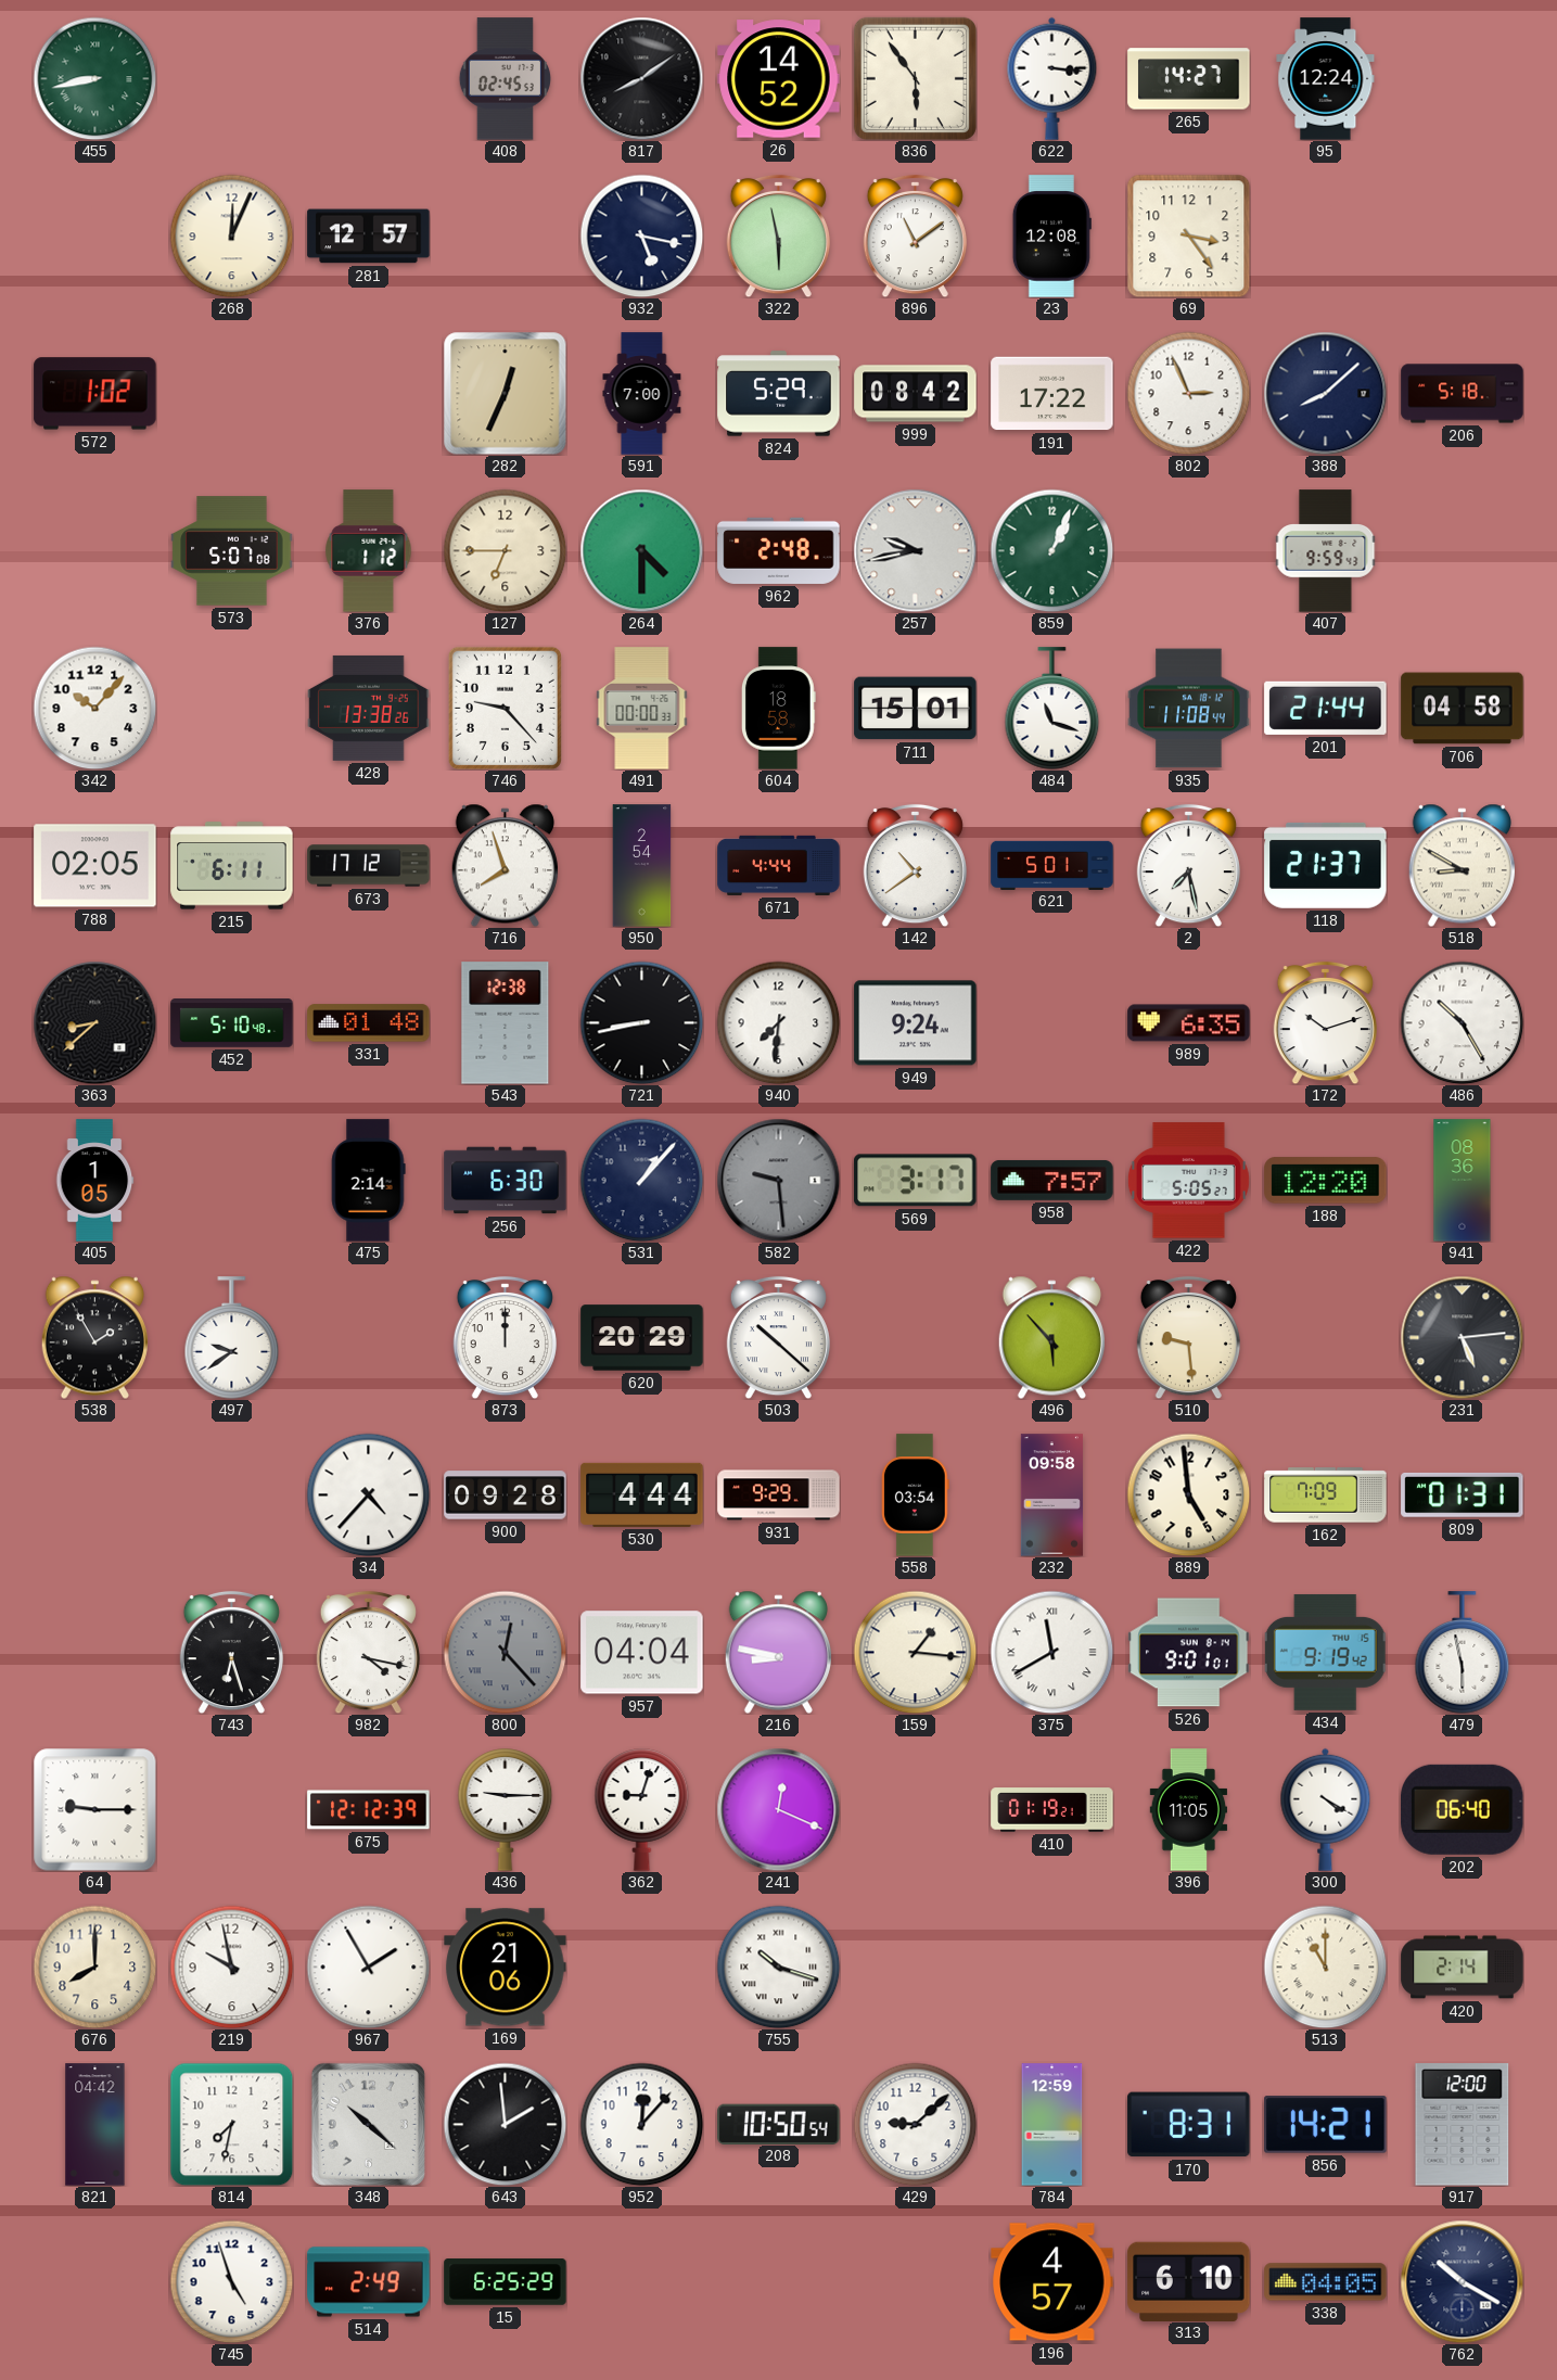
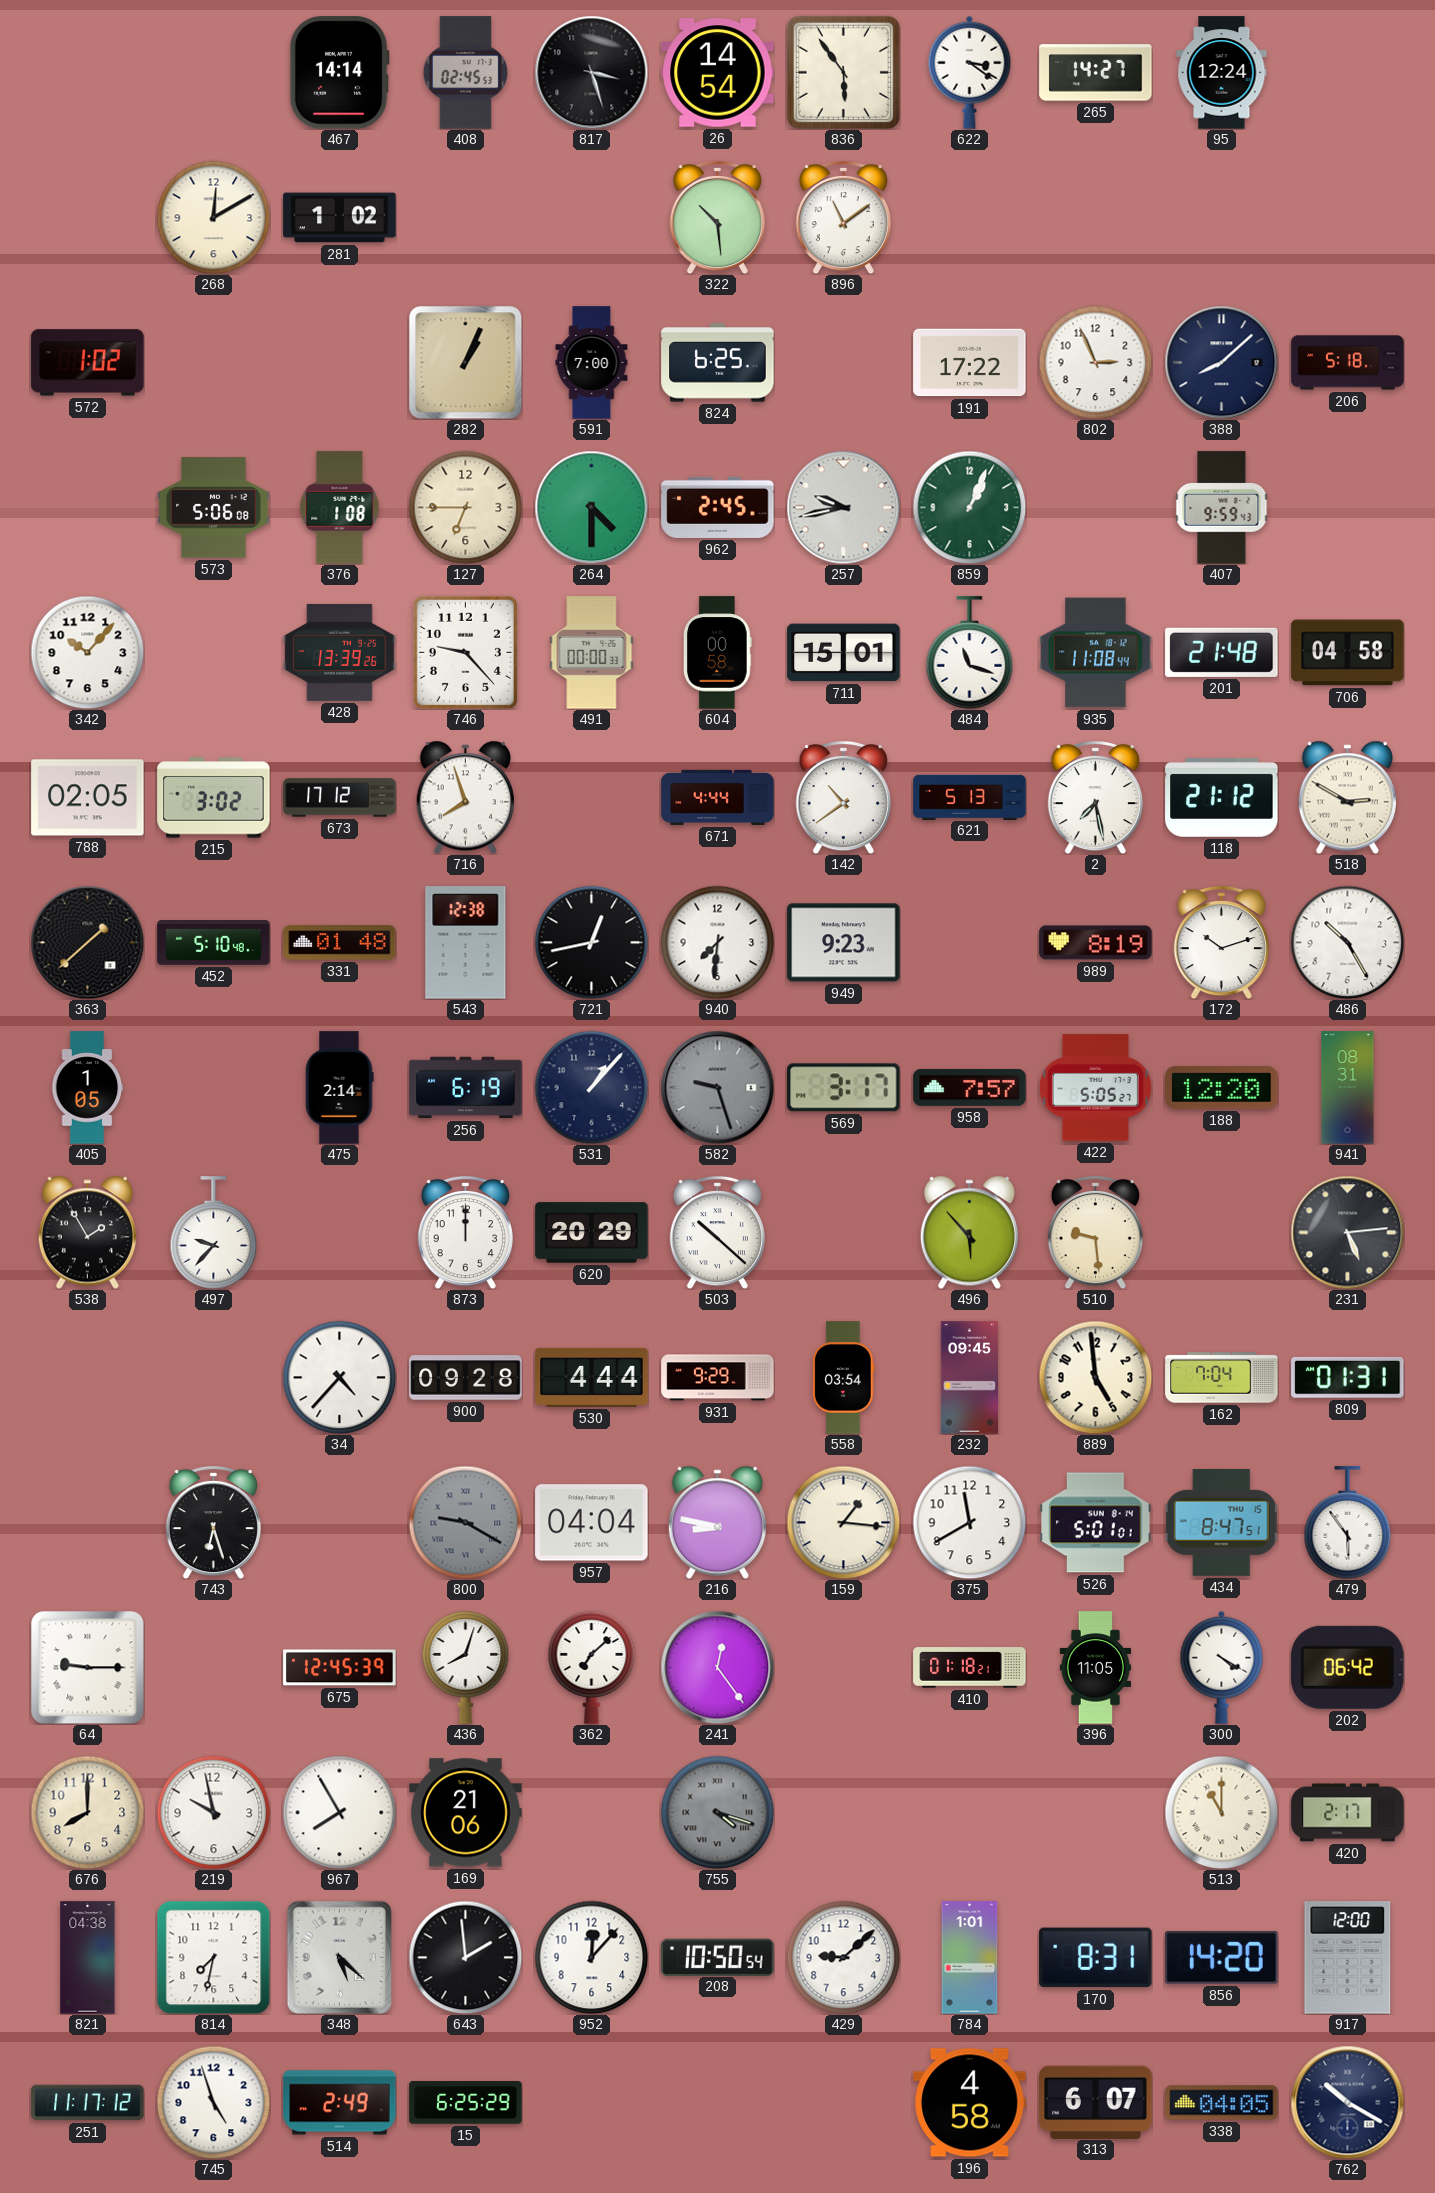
455: 8:43 -> none (94, 78)
467: none -> 14:14 (339, 73)
817: 8:09 -> 3:27 (591, 72)
26: 14:52 -> 14:54 (718, 73)
622: 3:16 -> 3:21 (970, 72)
268: 12:04 -> 12:10 (213, 217)
281: 12:57 -> 1:02 (340, 218)
932: 5:17 -> none (641, 236)
322: 5:58 -> 10:29 (717, 217)
23: 12:08 -> none (1051, 237)
69: 3:24 -> none (1188, 236)
282: 12:34 -> 1:04 (465, 362)
824: 5:29 -> 6:25 (718, 363)
999: 08:42 -> none (916, 394)
573: 5:07 -> 5:06 (214, 508)
376: 1:12 -> 1:08 (340, 508)
962: 2:48 -> 2:45 (718, 507)
428: 13:38 -> 13:39 (340, 652)
604: 18:58 -> 00:58 (717, 653)
201: 21:44 -> 21:48 (1222, 652)
215: 6:11 -> 3:02 (214, 798)
950: 2:54 -> none (642, 866)
621: 5:01 -> 5:13 (970, 797)
118: 21:37 -> 21:12 (1222, 797)
518: 8:50 -> 2:50 (1347, 797)
363: 8:38 -> 1:38 (87, 942)
721: 8:43 -> 12:43 (591, 942)
949: 9:24 -> 9:23 (844, 943)
989: 6:35 -> 8:19 (1096, 943)
256: 6:30 -> 6:19 (466, 1088)
582: 9:29 -> 9:27 (717, 1087)
941: 08:36 -> 08:31 (1348, 1088)
497: 9:39 -> 9:37 (214, 1233)
232: 09:58 -> 09:45 (969, 1378)
162: 7:09 -> 7:04 (1222, 1378)
982: 4:17 -> none (368, 1652)
800: 12:23 -> 9:20 (465, 1522)
375 numerals: Roman -> Arabic (969, 1522)
526: 9:01 -> 5:01 (1096, 1523)
434: 9:19 -> 8:47 (1221, 1522)
479: 5:58 -> 5:54 (1348, 1523)
675: 12:12 -> 12:45 (340, 1668)
436: 9:15 -> 8:03 (466, 1668)
362: 9:03 -> 7:08 (592, 1668)
241: 12:19 -> 12:24 (717, 1667)
410: 01:19 -> 01:18 (970, 1668)
202: 06:40 -> 06:42 (1348, 1667)
967: 1:55 -> 7:55 (339, 1812)
755: 10:18 -> 4:18 (717, 1812)
755 dial: white -> grey (717, 1812)
420: 2:14 -> 2:17 (1348, 1813)
821: 04:42 -> 04:38 (88, 1958)
348: 10:22 -> 5:22 (339, 1957)
784: 12:59 -> 1:01 (970, 1958)
856: 14:21 -> 14:20 (1222, 1958)
251: none -> 11:17 (88, 2103)
196: 4:57 -> 4:58 (970, 2103)
313: 6:10 -> 6:07 (1096, 2102)
